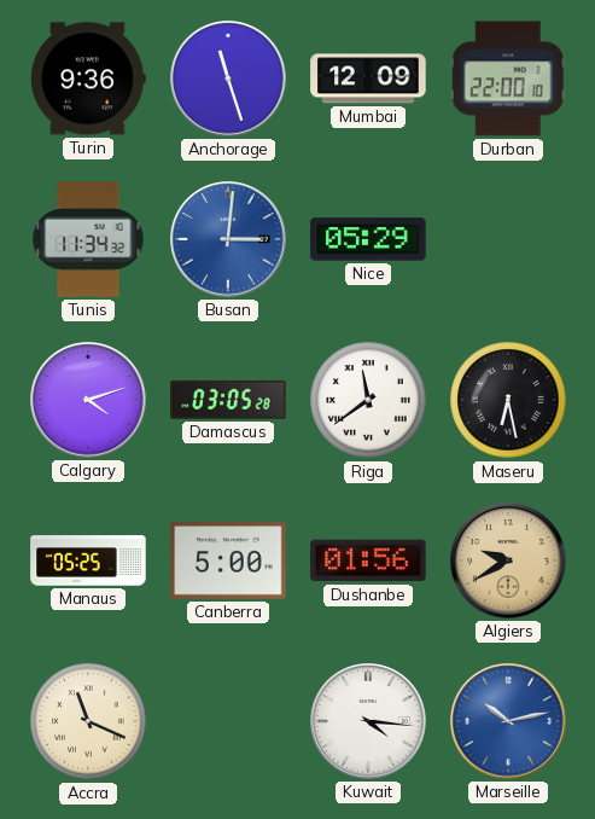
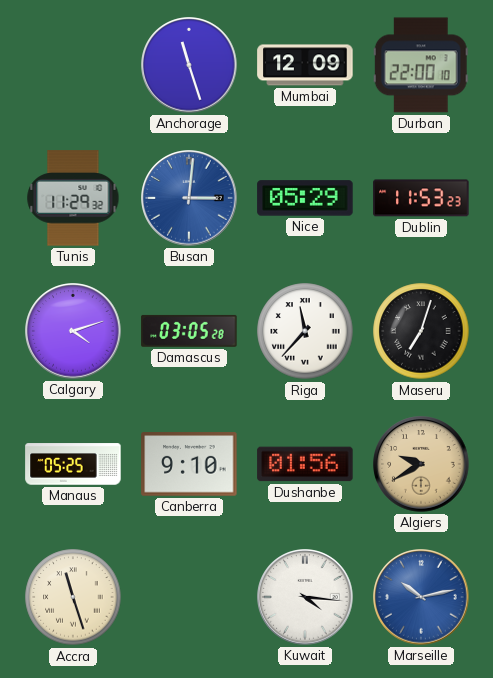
Turin: 9:36 -> none (88, 79)
Tunis: 11:34 -> 11:29 (73, 198)
Dublin: none -> 11:53 (421, 198)
Riga: 11:39 -> 11:37 (305, 331)
Maseru: 6:28 -> 7:03 (421, 331)
Canberra: 5:00 -> 9:10 (189, 464)
Accra: 11:19 -> 11:27 (73, 597)
